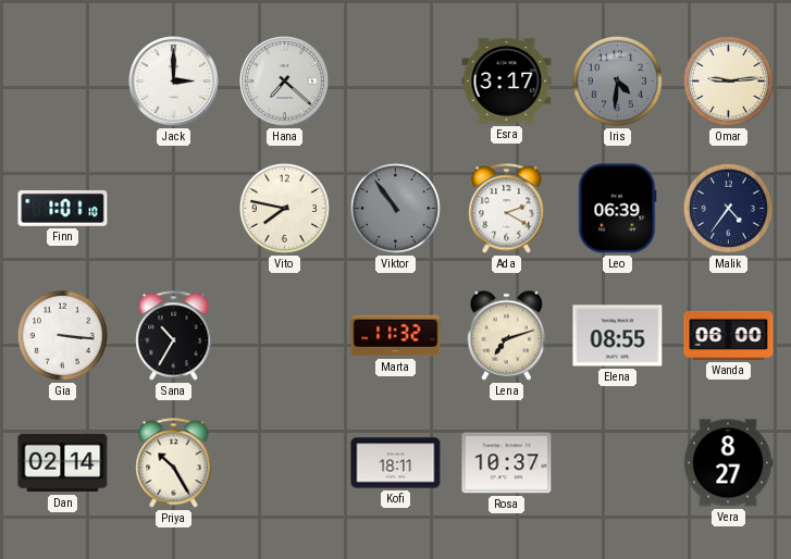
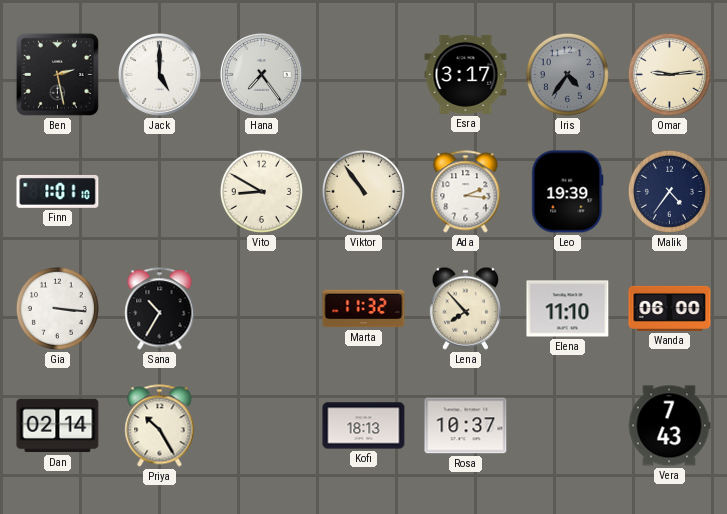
Ben: none -> 2:28 (57, 74)
Jack: 3:00 -> 5:00 (160, 75)
Hana: 7:22 -> 7:24 (262, 75)
Iris: 4:31 -> 4:36 (567, 74)
Vito: 7:47 -> 8:50 (261, 191)
Viktor dial: grey -> cream (363, 191)
Ada: 2:20 -> 2:16 (466, 192)
Leo: 06:39 -> 19:39 (568, 192)
Lena: 7:12 -> 7:53 (465, 308)
Elena: 08:55 -> 11:10 (568, 309)
Kofi: 18:11 -> 18:13 (364, 426)
Vera: 8:27 -> 7:43 (669, 426)
